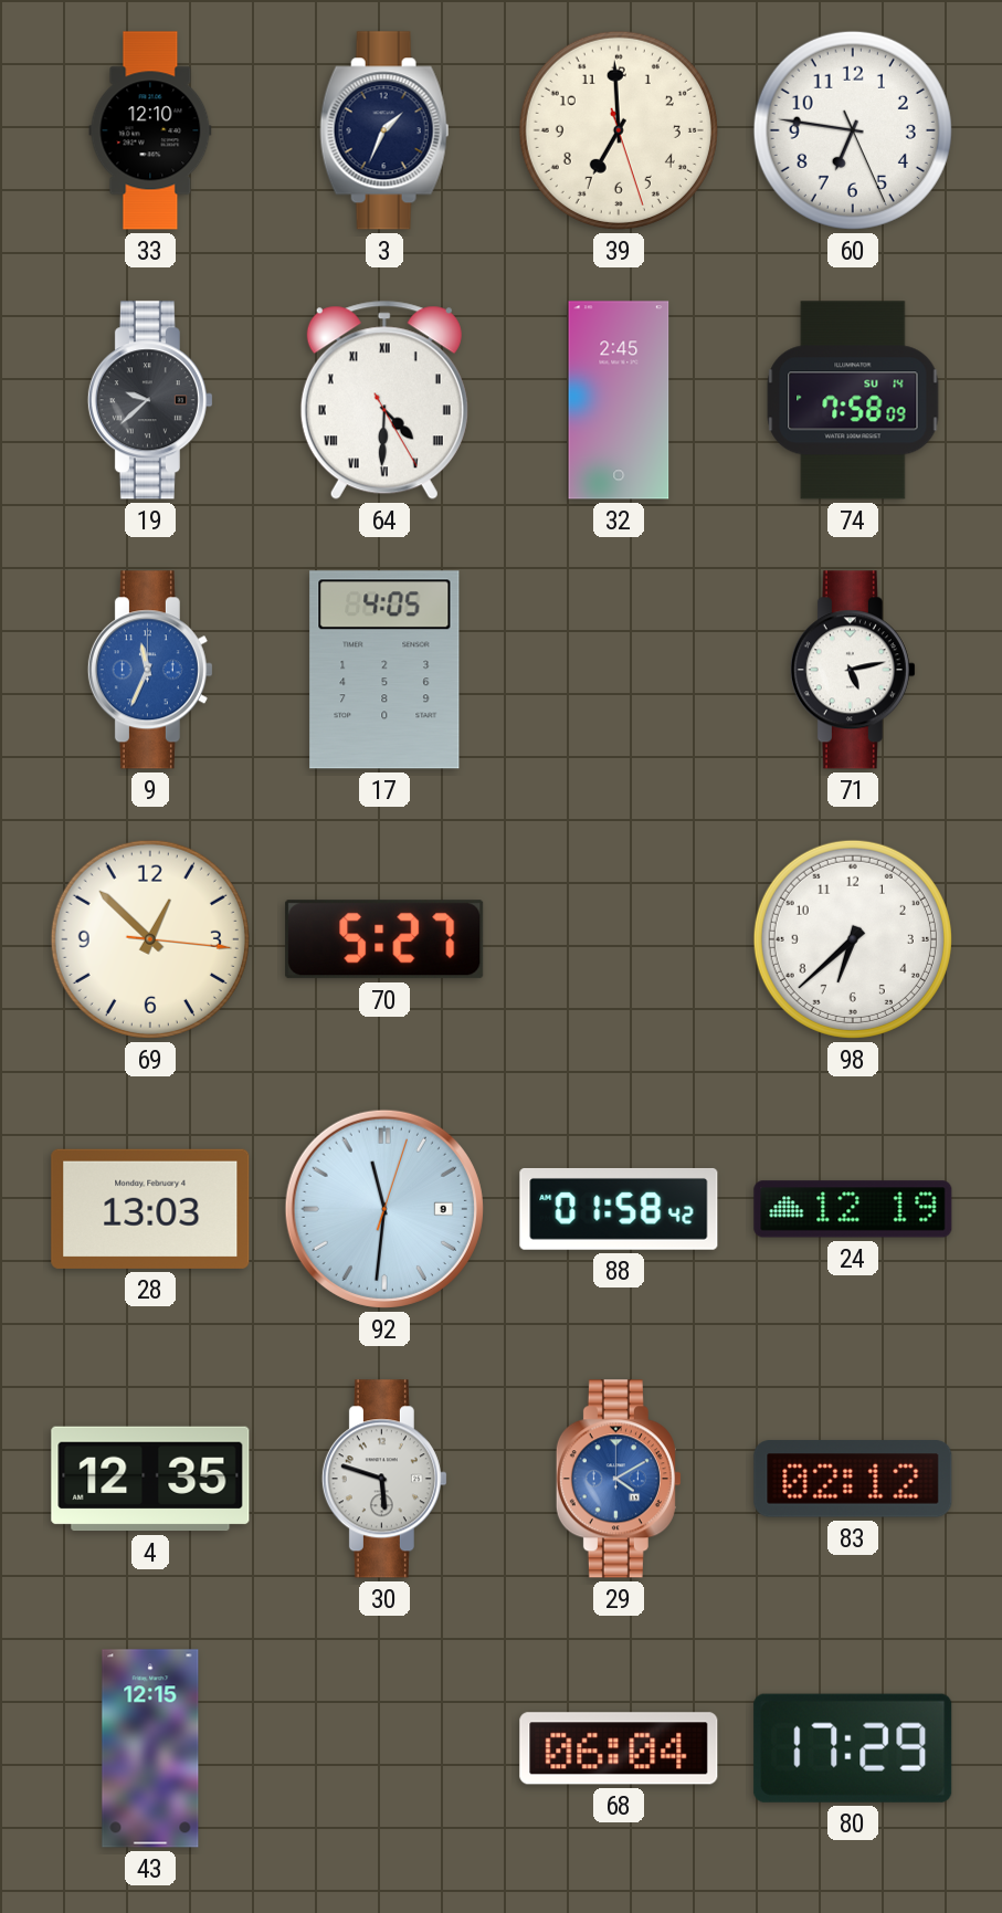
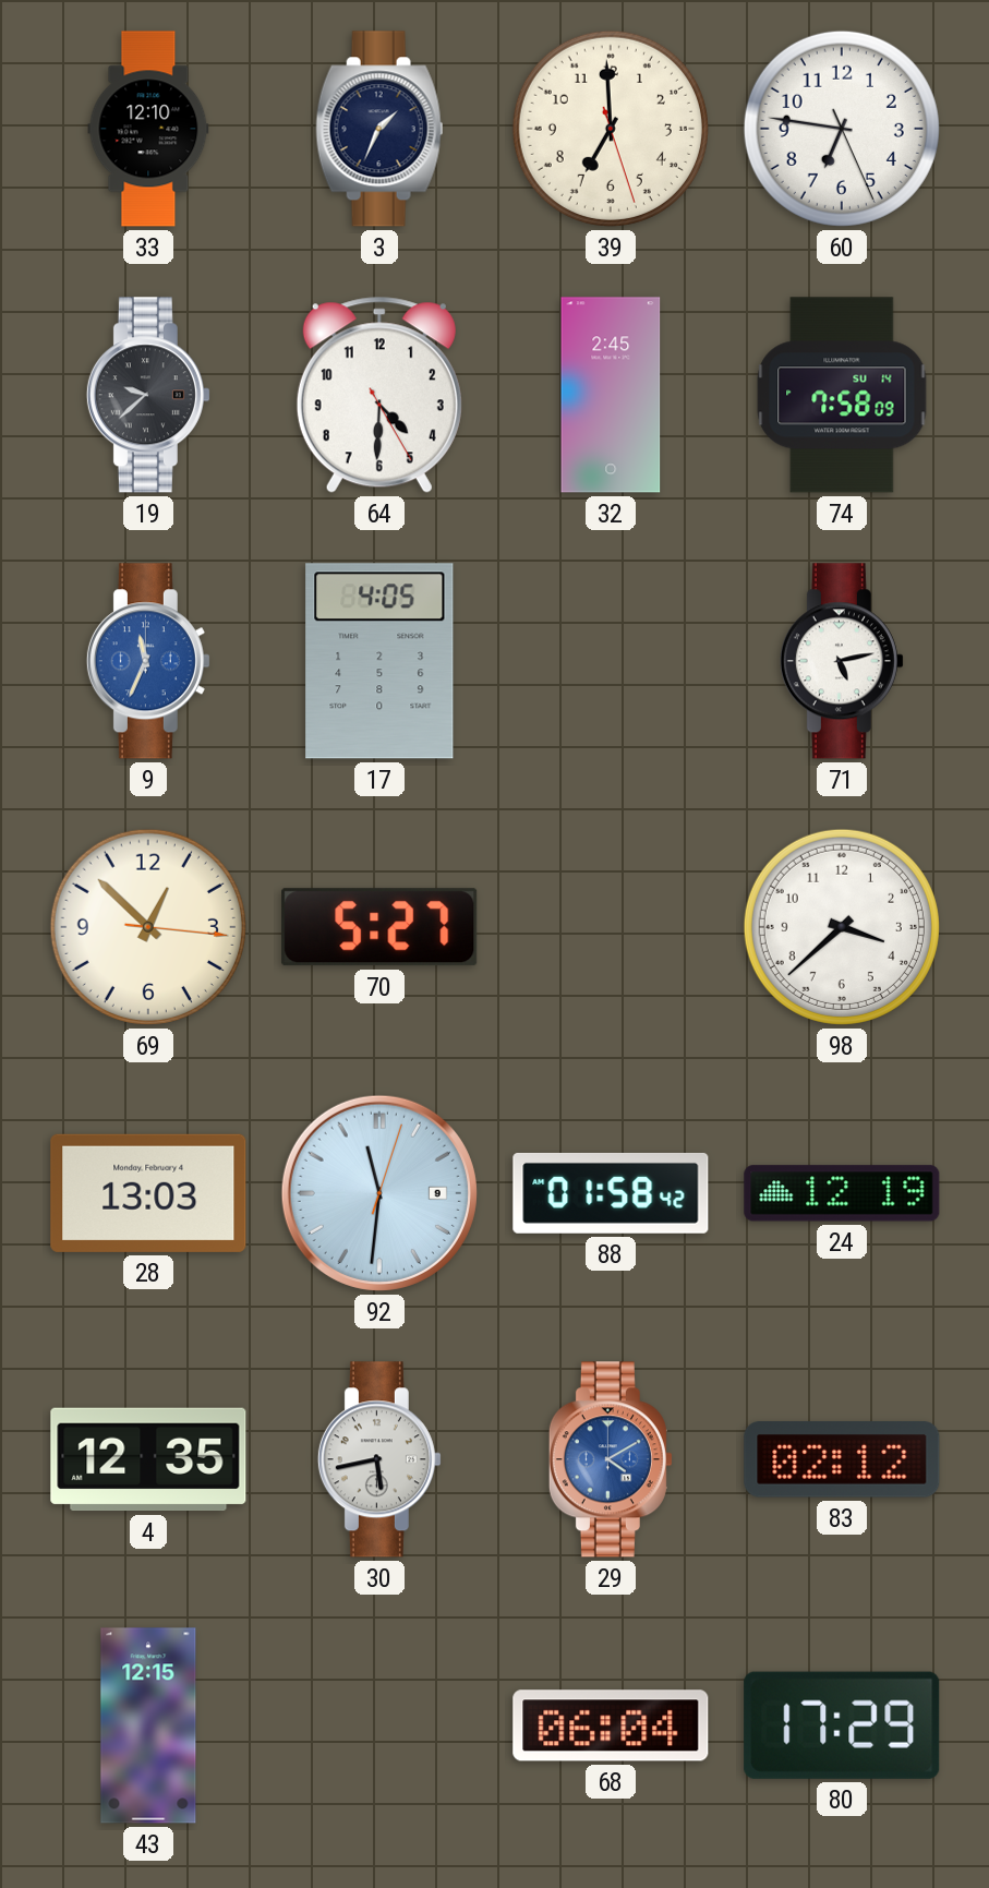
64 numerals: Roman -> Arabic (379, 395)
98: 6:38 -> 3:38 (842, 927)
30: 5:48 -> 5:43 (379, 1459)
